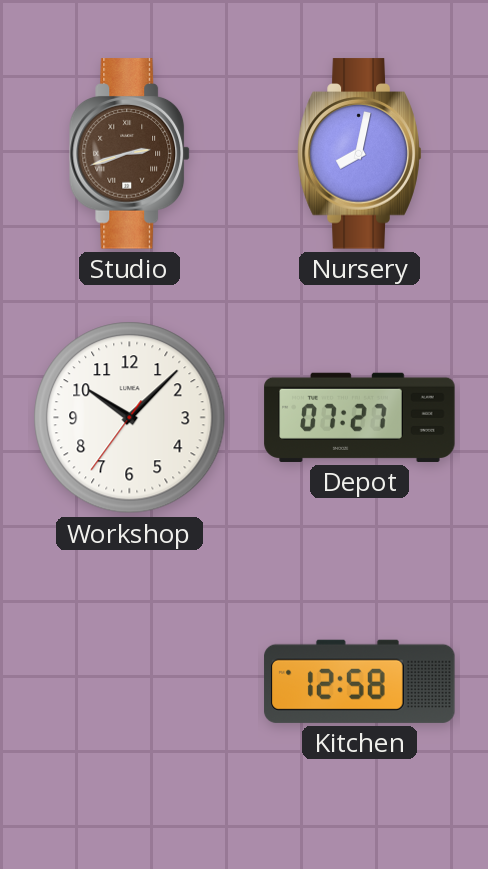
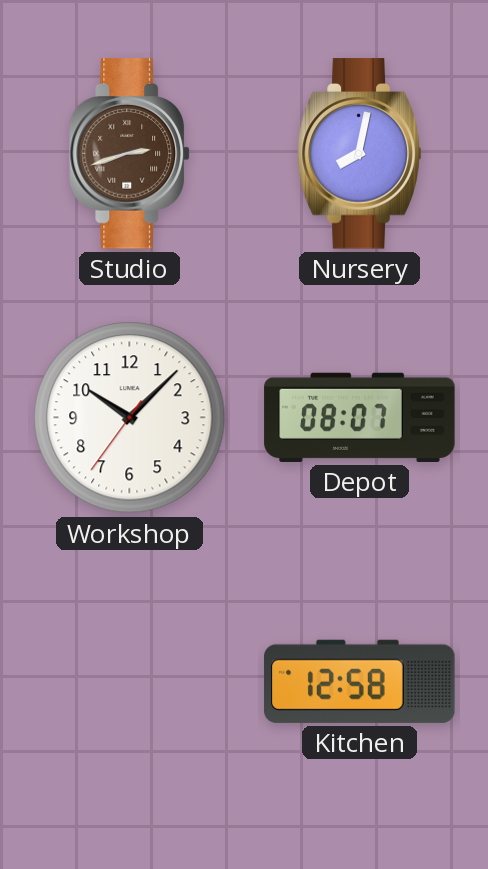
Depot: 07:27 -> 08:07 (360, 417)
